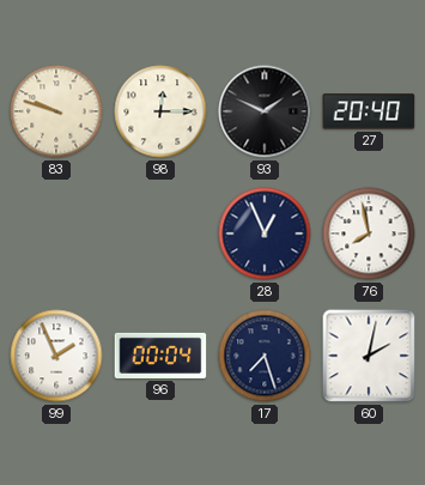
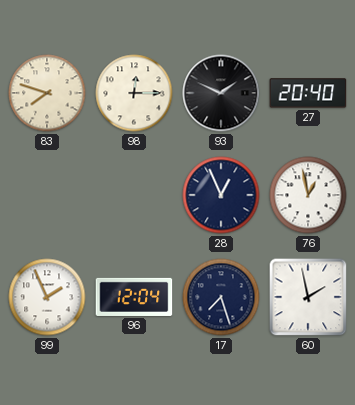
83: 9:48 -> 7:48 (47, 93)
76: 7:58 -> 12:58 (308, 195)
96: 00:04 -> 12:04 (134, 297)
60: 2:02 -> 1:58 (308, 297)
